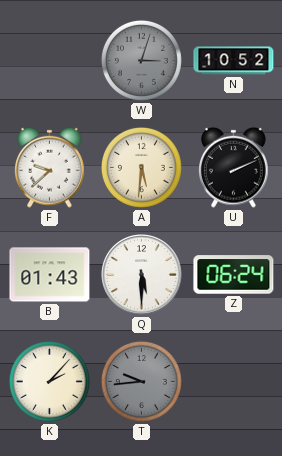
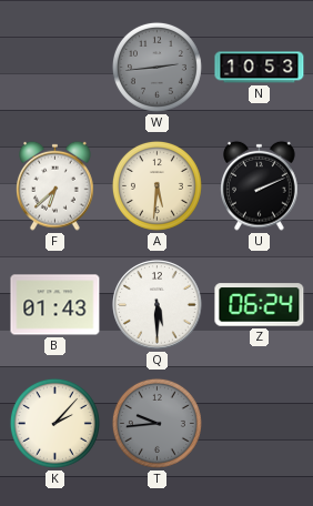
W: 3:03 -> 2:44 (156, 67)
N: 10:52 -> 10:53 (260, 68)
F: 9:38 -> 6:38 (55, 185)
